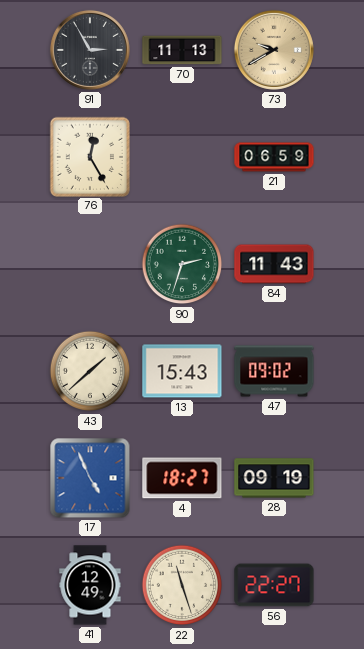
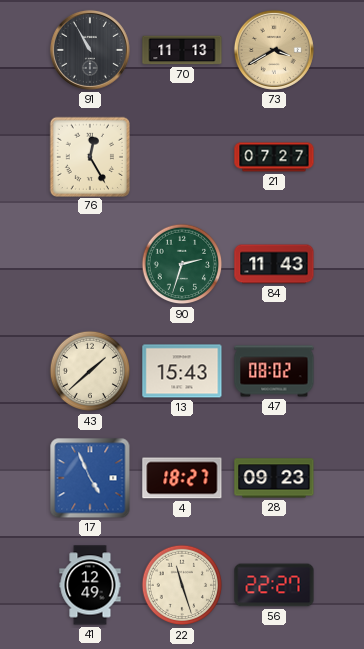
91: 2:55 -> 10:55 (90, 50)
73: 9:40 -> 3:40 (274, 50)
21: 06:59 -> 07:27 (274, 157)
47: 09:02 -> 08:02 (274, 371)
28: 09:19 -> 09:23 (274, 478)
